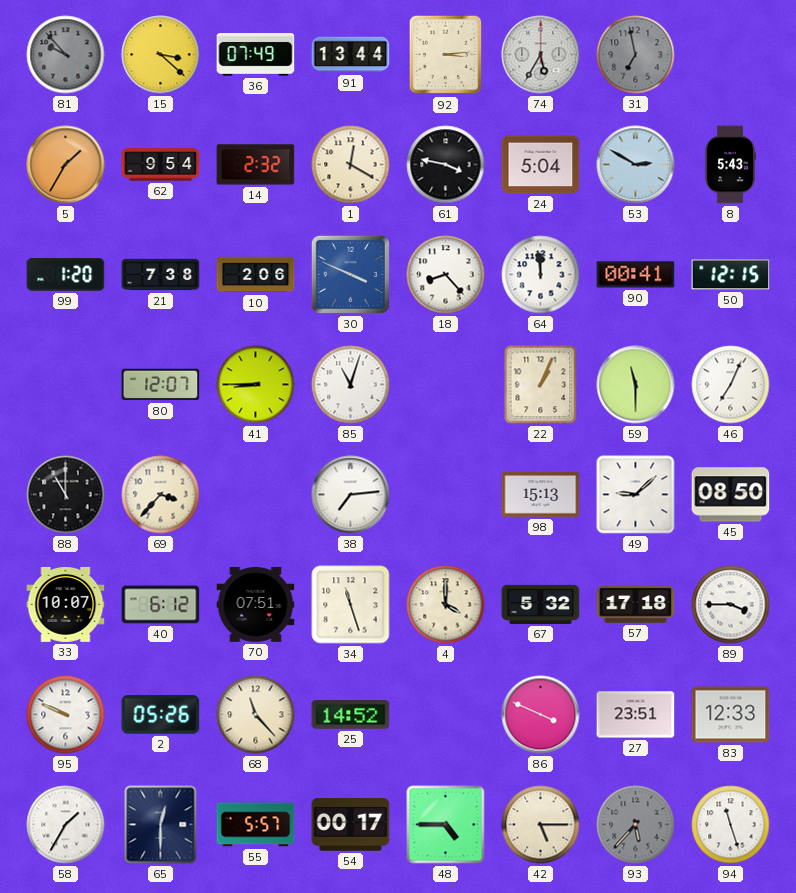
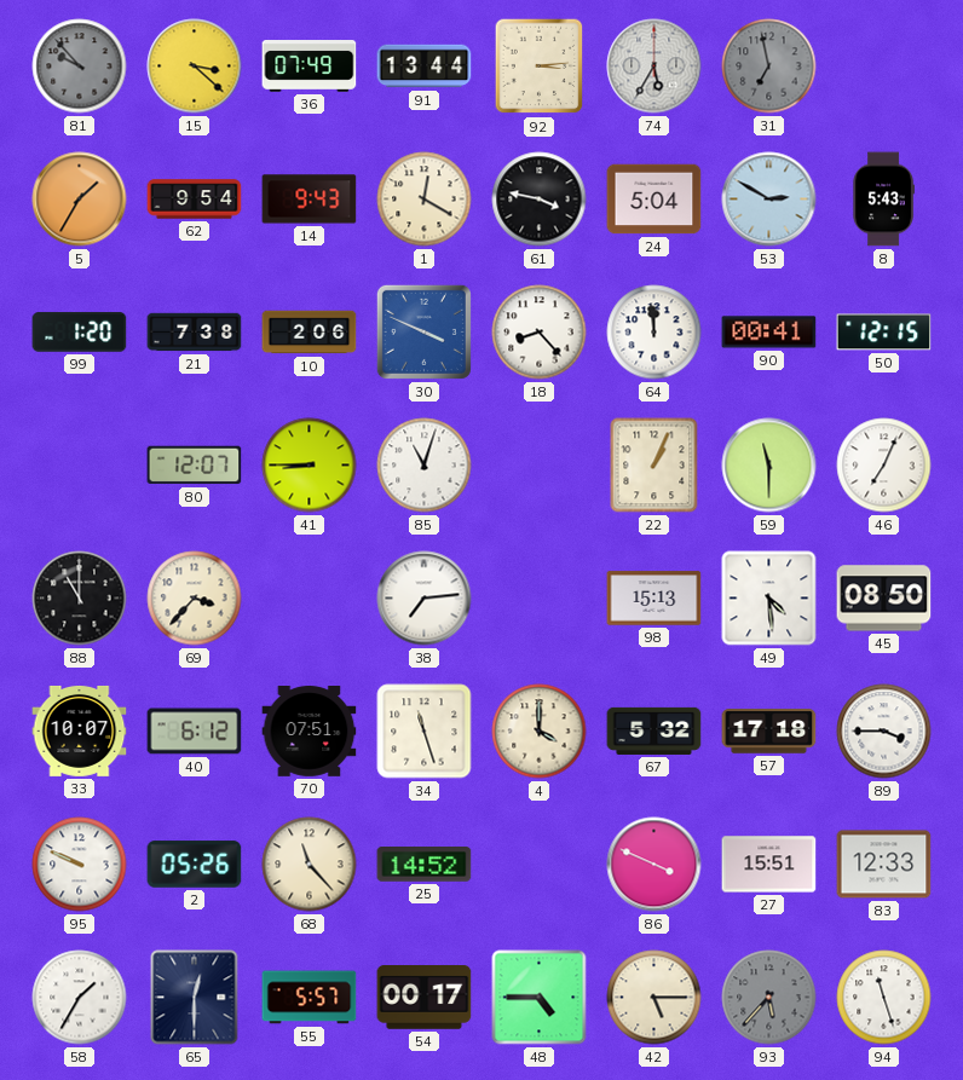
14: 2:32 -> 9:43 (310, 200)
49: 9:08 -> 4:29 (769, 599)
27: 23:51 -> 15:51 (769, 865)
